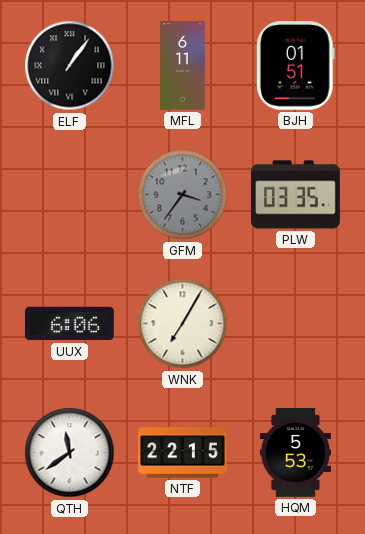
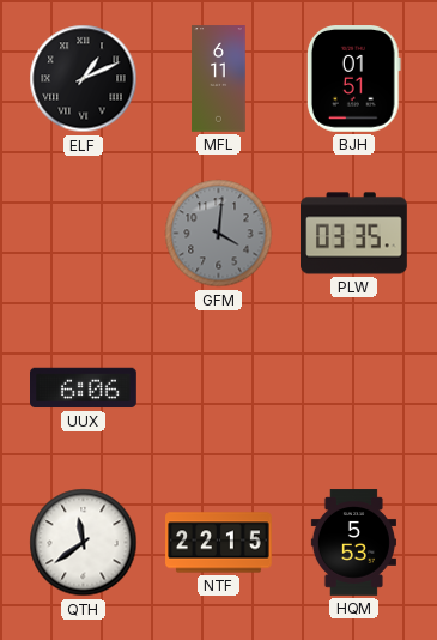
ELF: 1:06 -> 1:11 (84, 79)
GFM: 3:36 -> 4:01 (219, 234)
WNK: 7:05 -> none (183, 324)
